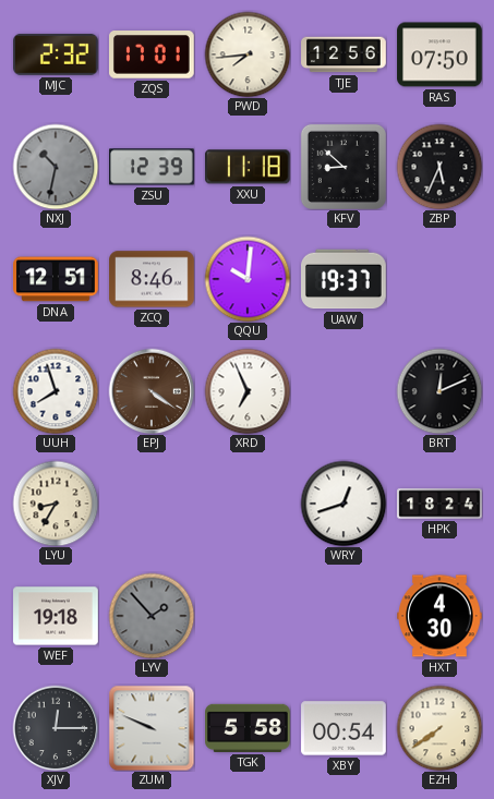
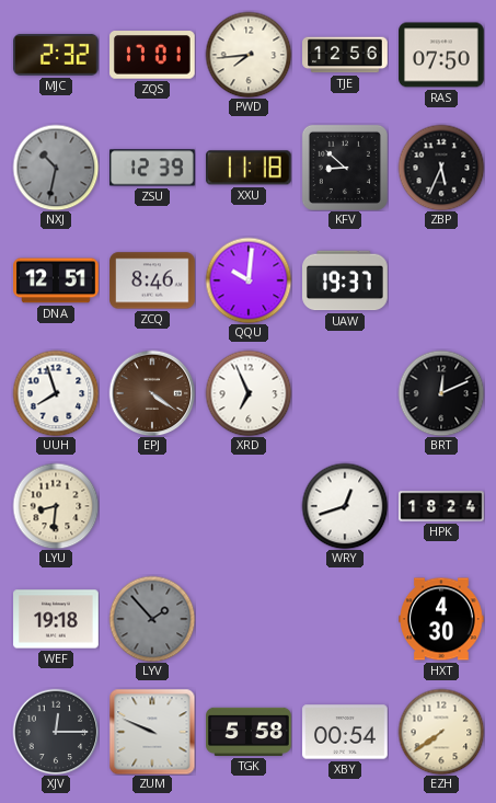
LYU: 8:35 -> 8:31 (56, 506)
